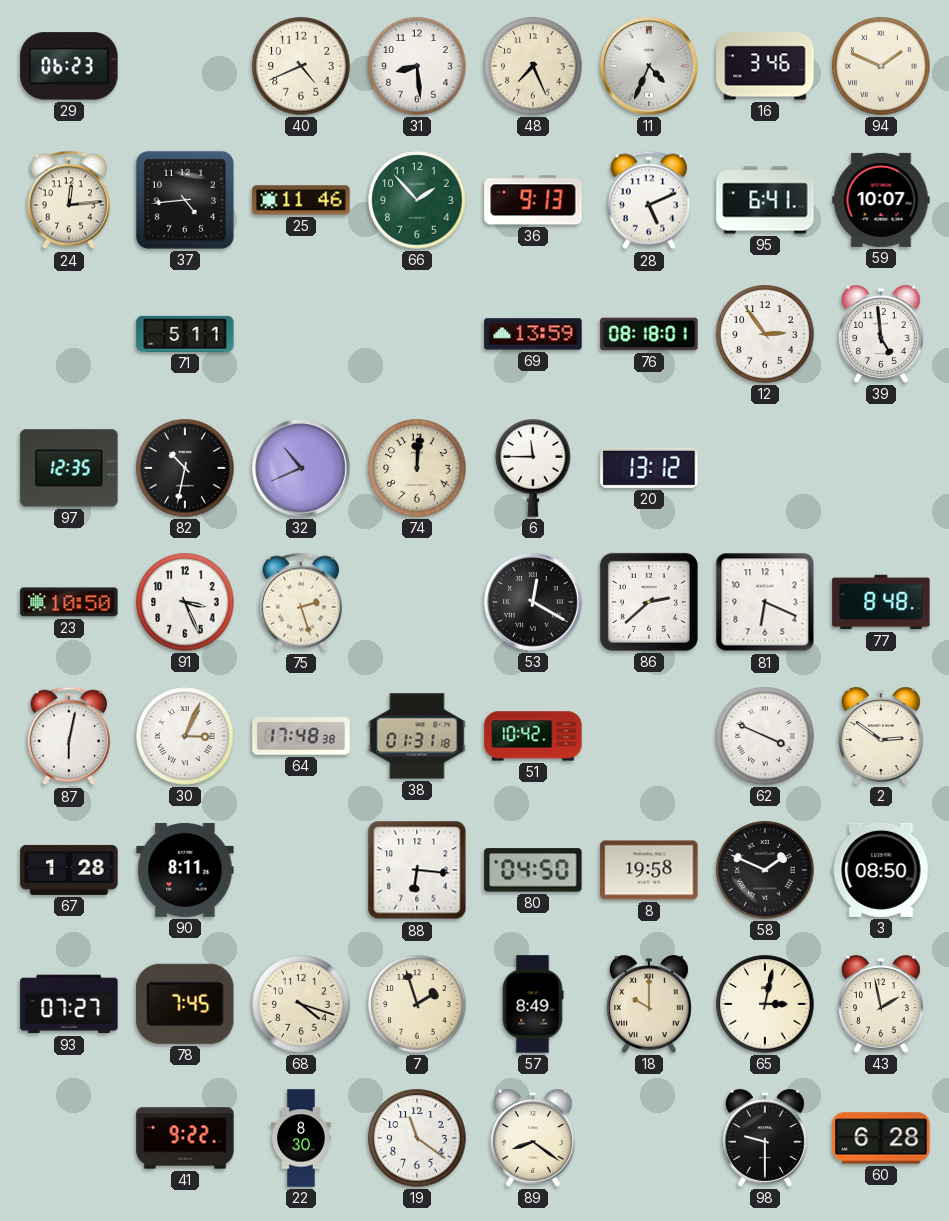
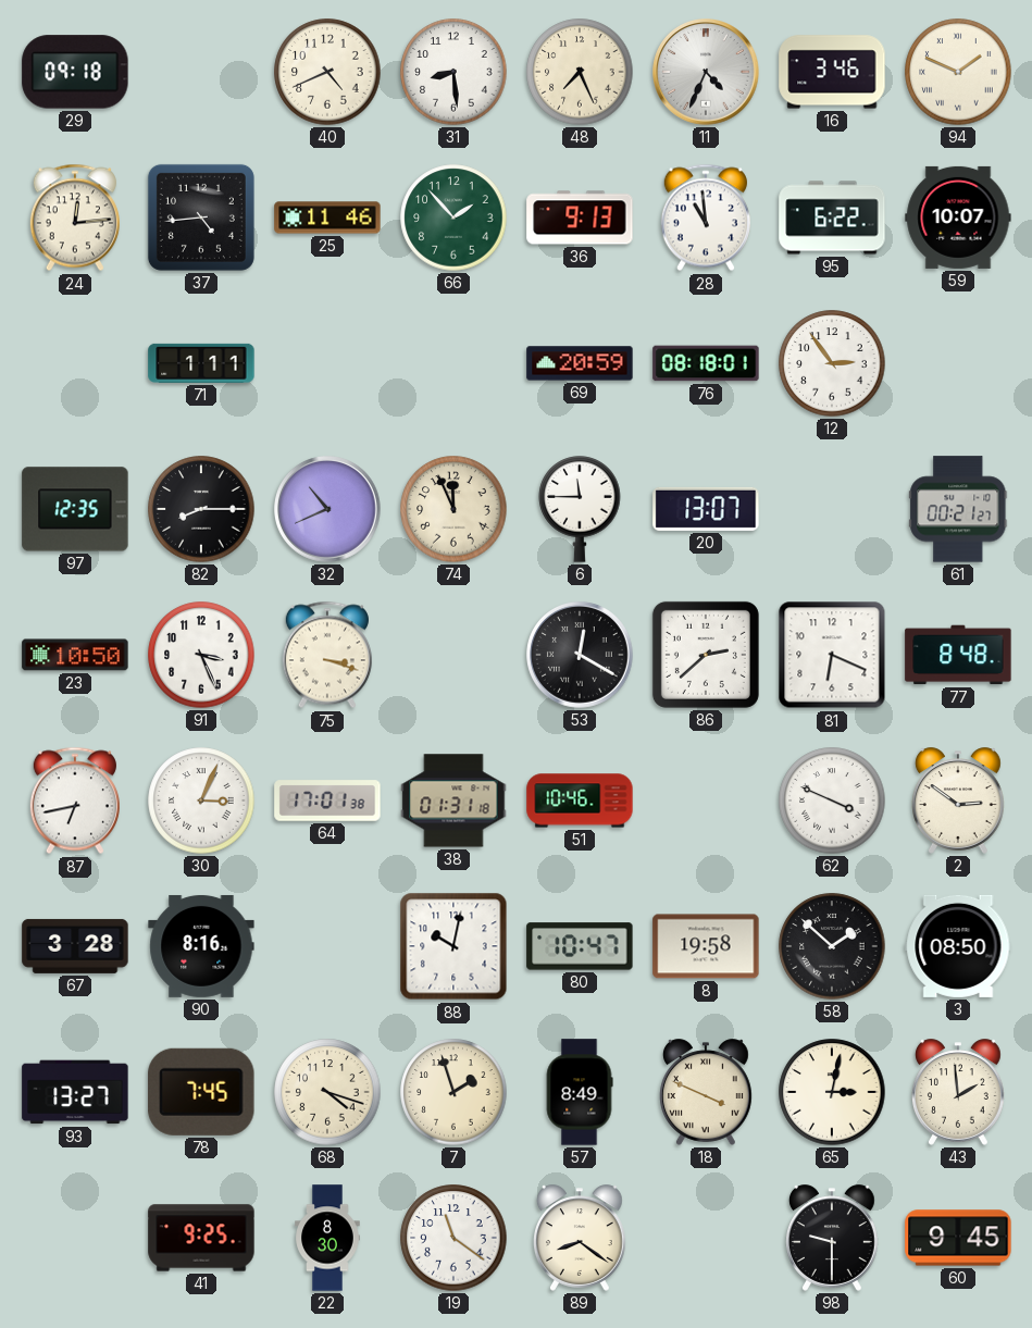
29: 06:23 -> 09:18 (75, 72)
28: 5:11 -> 10:59 (706, 218)
95: 6:41 -> 6:22 (832, 218)
71: 5:11 -> 1:11 (201, 363)
69: 13:59 -> 20:59 (580, 363)
39: 4:59 -> none (882, 334)
82: 10:32 -> 8:15 (201, 509)
74: 12:01 -> 11:56 (453, 509)
20: 13:12 -> 13:07 (706, 509)
61: none -> 00:21 (958, 509)
75: 2:27 -> 3:18 (327, 655)
87: 6:02 -> 6:43 (75, 800)
64: 17:48 -> 17:01 (327, 800)
51: 10:42 -> 10:46 (580, 800)
67: 1:28 -> 3:28 (75, 946)
90: 8:11 -> 8:16 (201, 946)
88: 6:16 -> 10:02 (453, 946)
80: 04:50 -> 10:47 (580, 946)
58: 1:49 -> 1:52 (832, 946)
93: 07:27 -> 13:27 (75, 1092)
18: 10:00 -> 3:49 (707, 1092)
43: 1:58 -> 1:59 (959, 1092)
41: 9:22 -> 9:25 (201, 1238)
60: 6:28 -> 9:45 (958, 1238)
